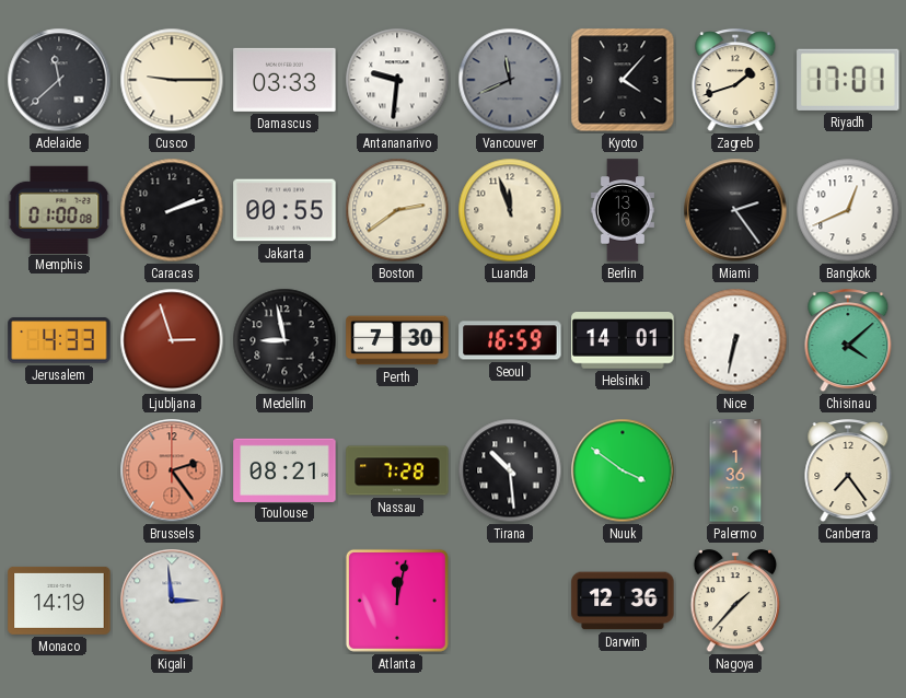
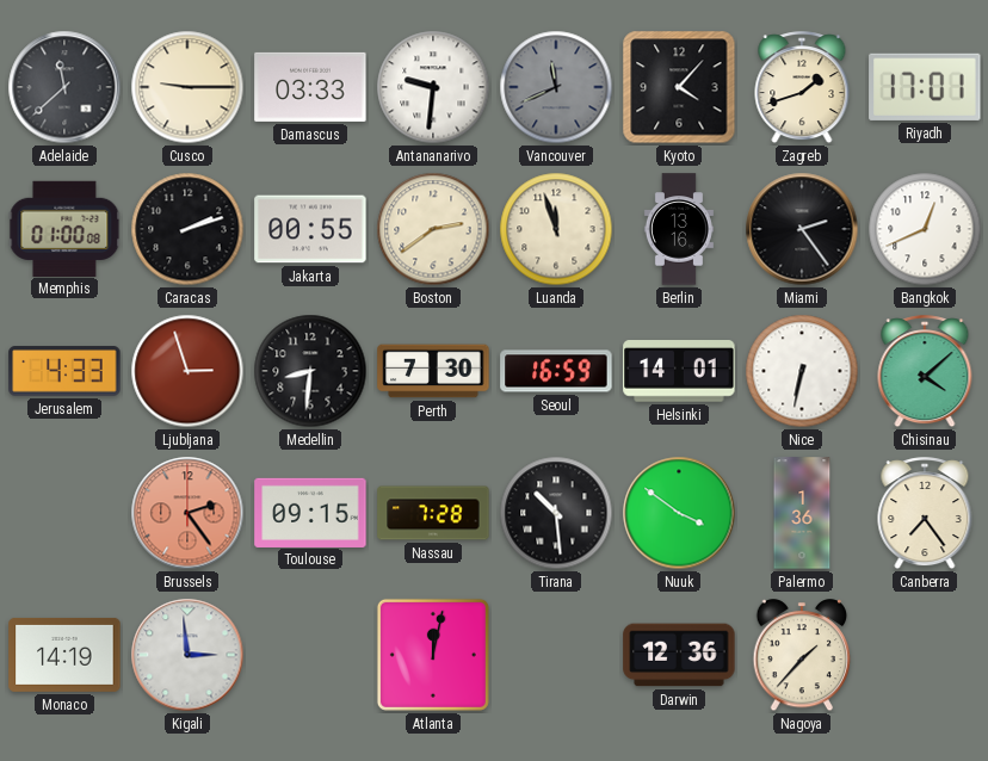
Medellin: 8:58 -> 8:31 (310, 371)
Toulouse: 08:21 -> 09:15 (310, 512)
